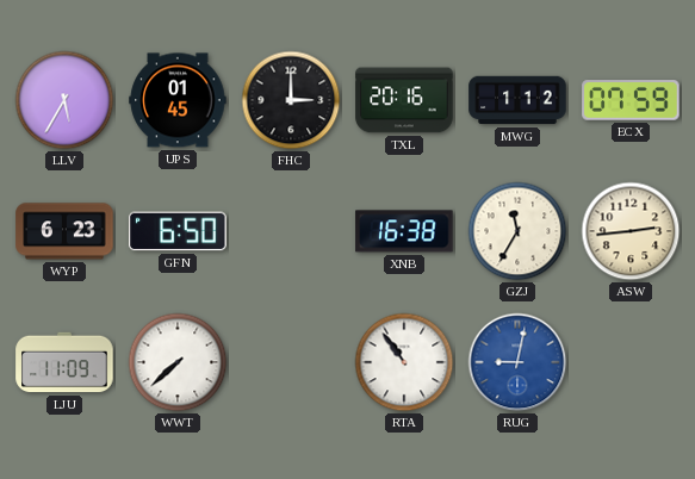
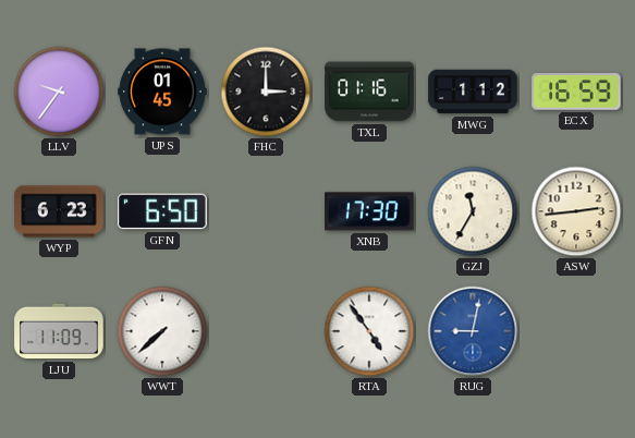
LLV: 5:35 -> 9:36 (59, 92)
TXL: 20:16 -> 01:16 (369, 92)
ECX: 07:59 -> 16:59 (576, 92)
XNB: 16:38 -> 17:30 (369, 211)
RTA: 10:54 -> 4:54 (369, 331)
